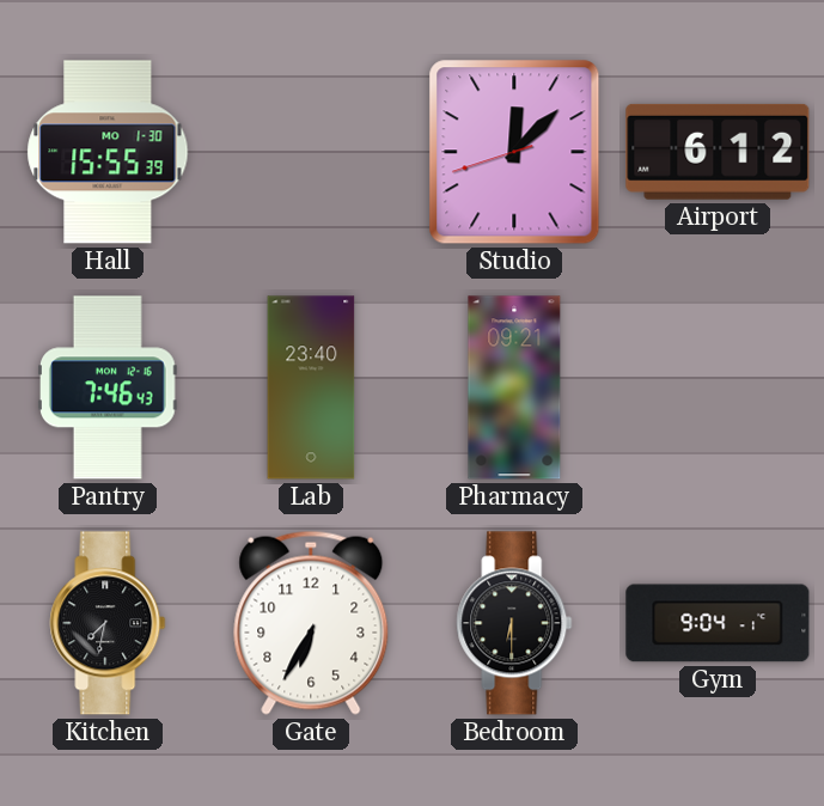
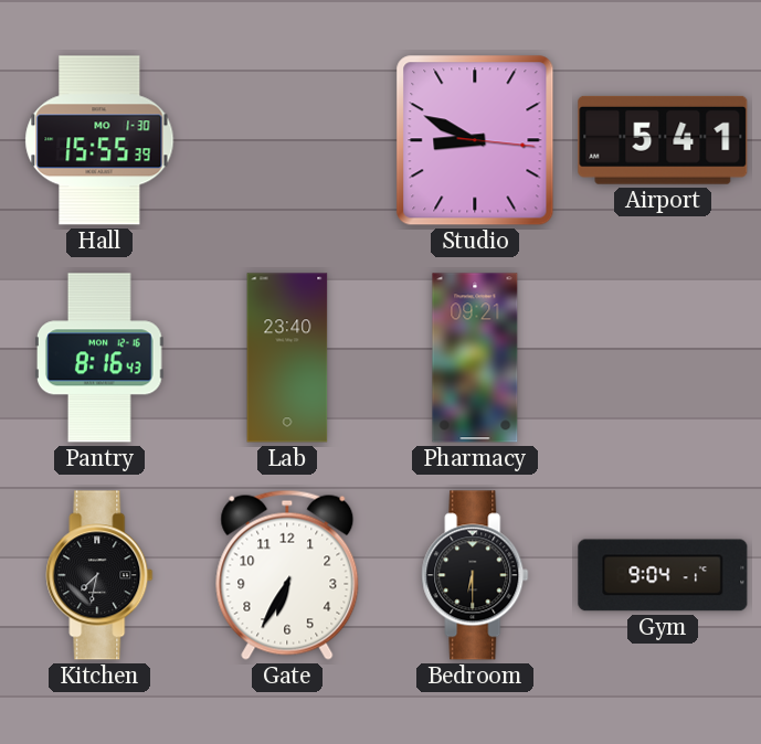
Studio: 12:07 -> 8:49 (475, 140)
Airport: 6:12 -> 5:41 (663, 140)
Pantry: 7:46 -> 8:16 (101, 358)
